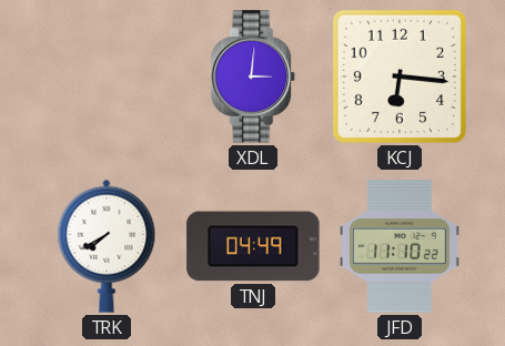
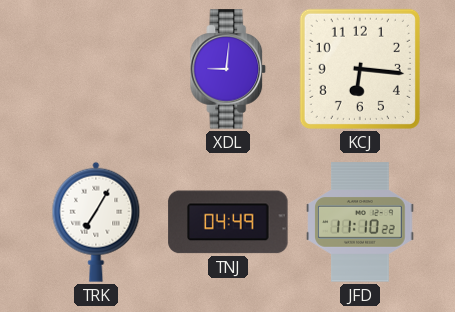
XDL: 3:01 -> 9:01 (228, 69)
TRK: 7:40 -> 7:05 (96, 222)
